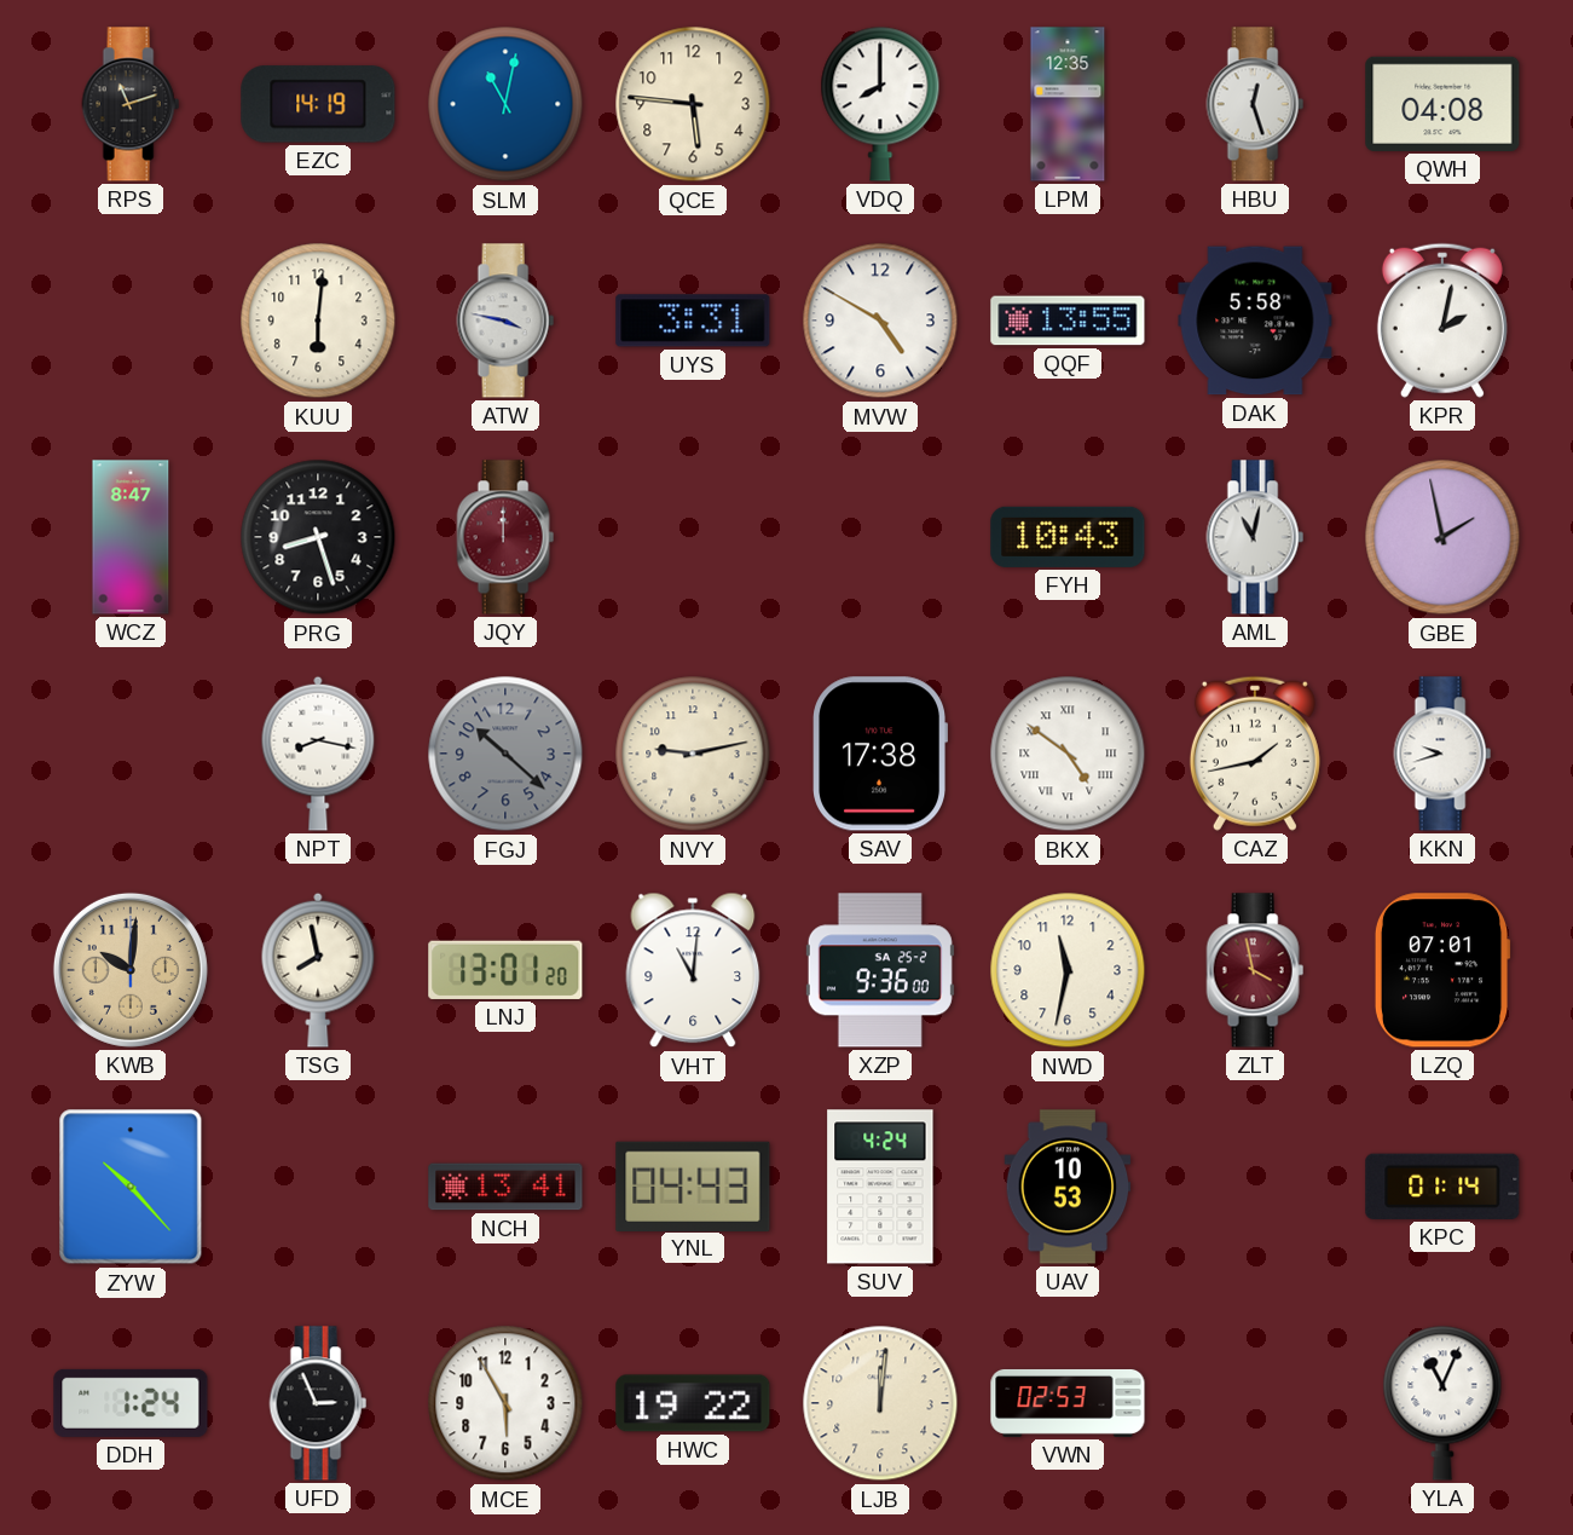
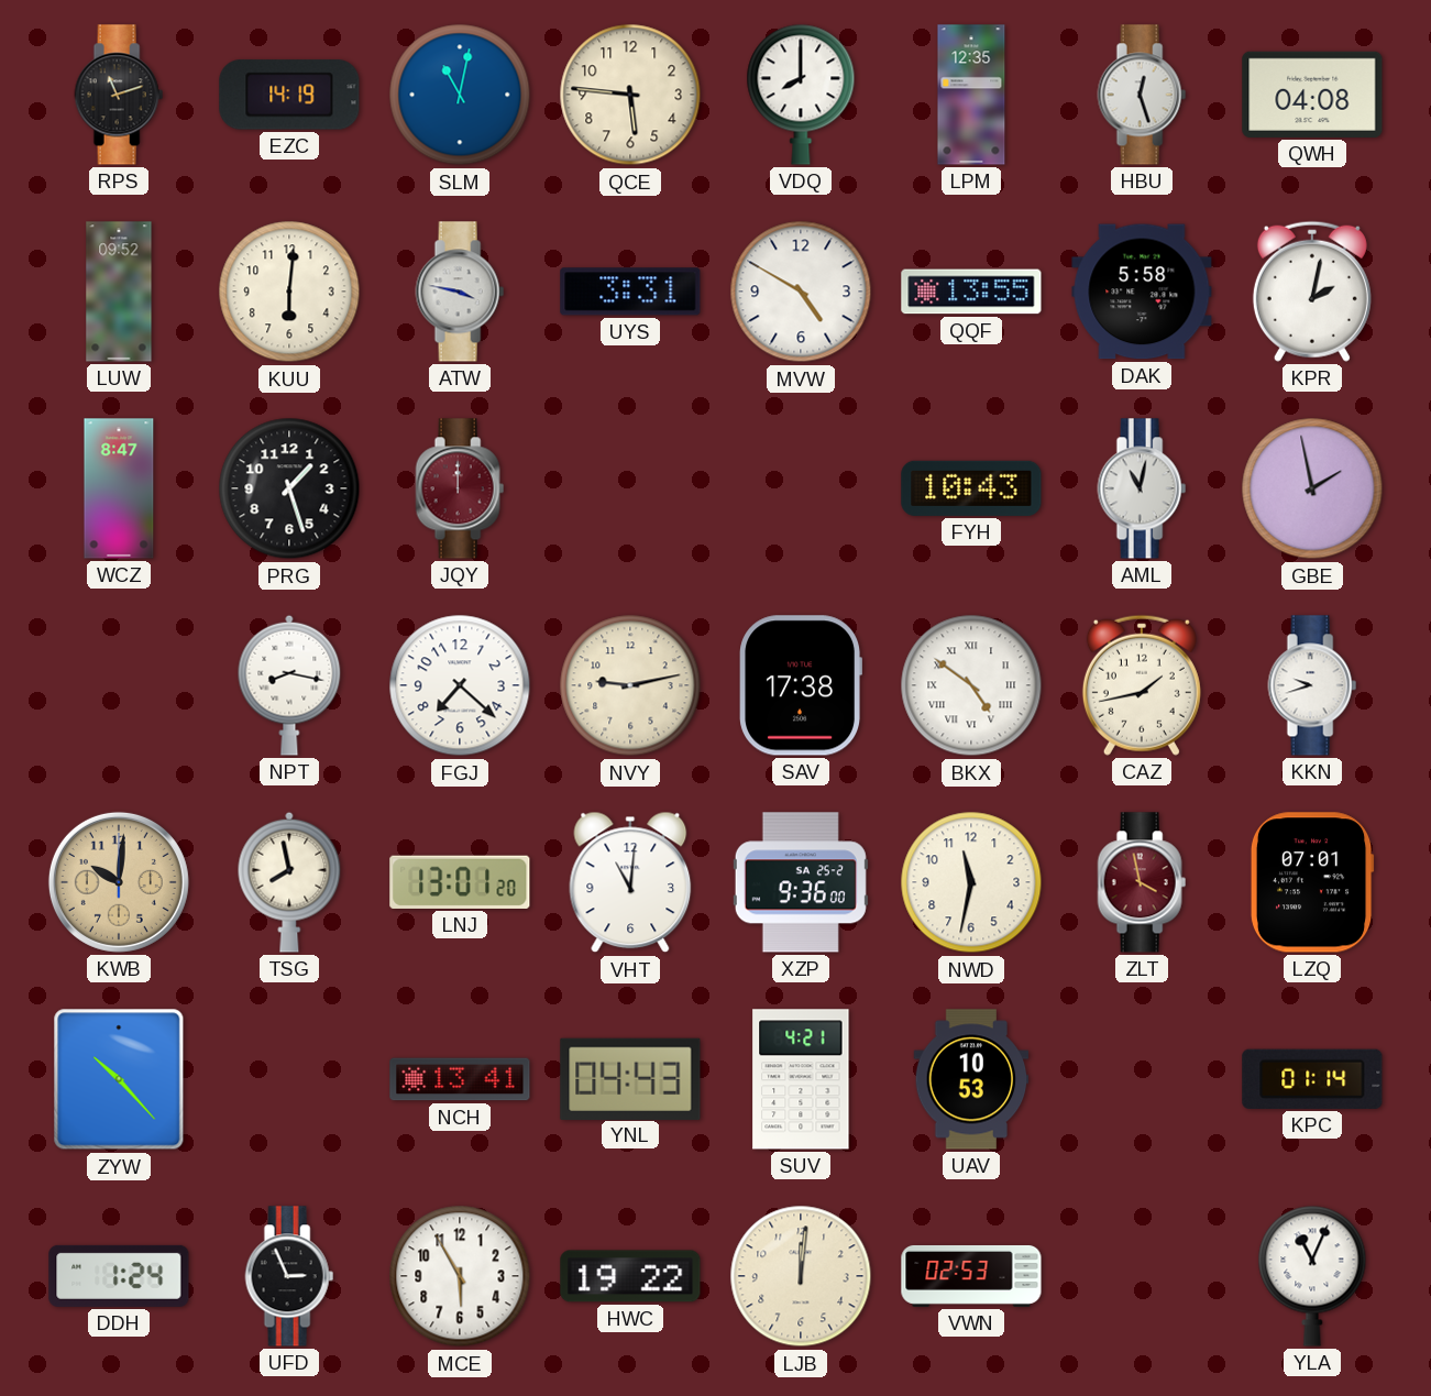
LUW: none -> 09:52 (119, 292)
PRG: 8:27 -> 1:27 (289, 488)
FGJ: 10:22 -> 7:22 (460, 685)
FGJ dial: grey -> white (460, 685)
SUV: 4:24 -> 4:21 (801, 1079)
